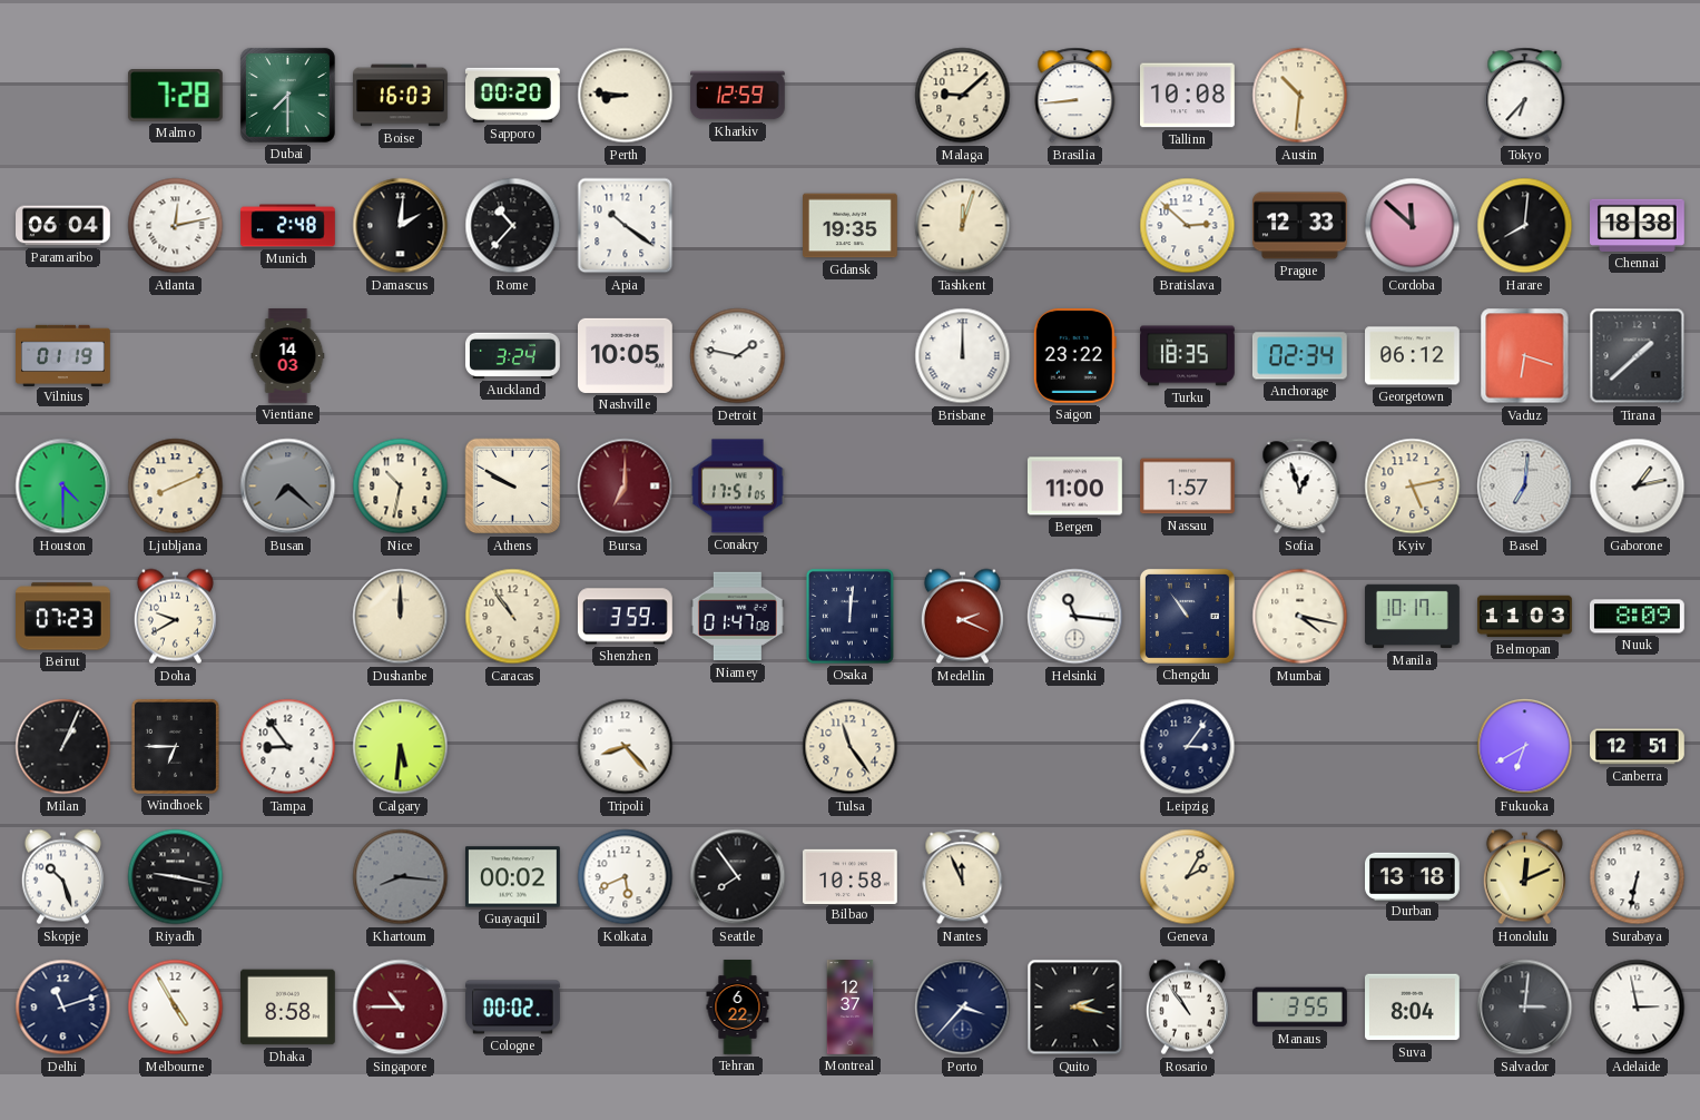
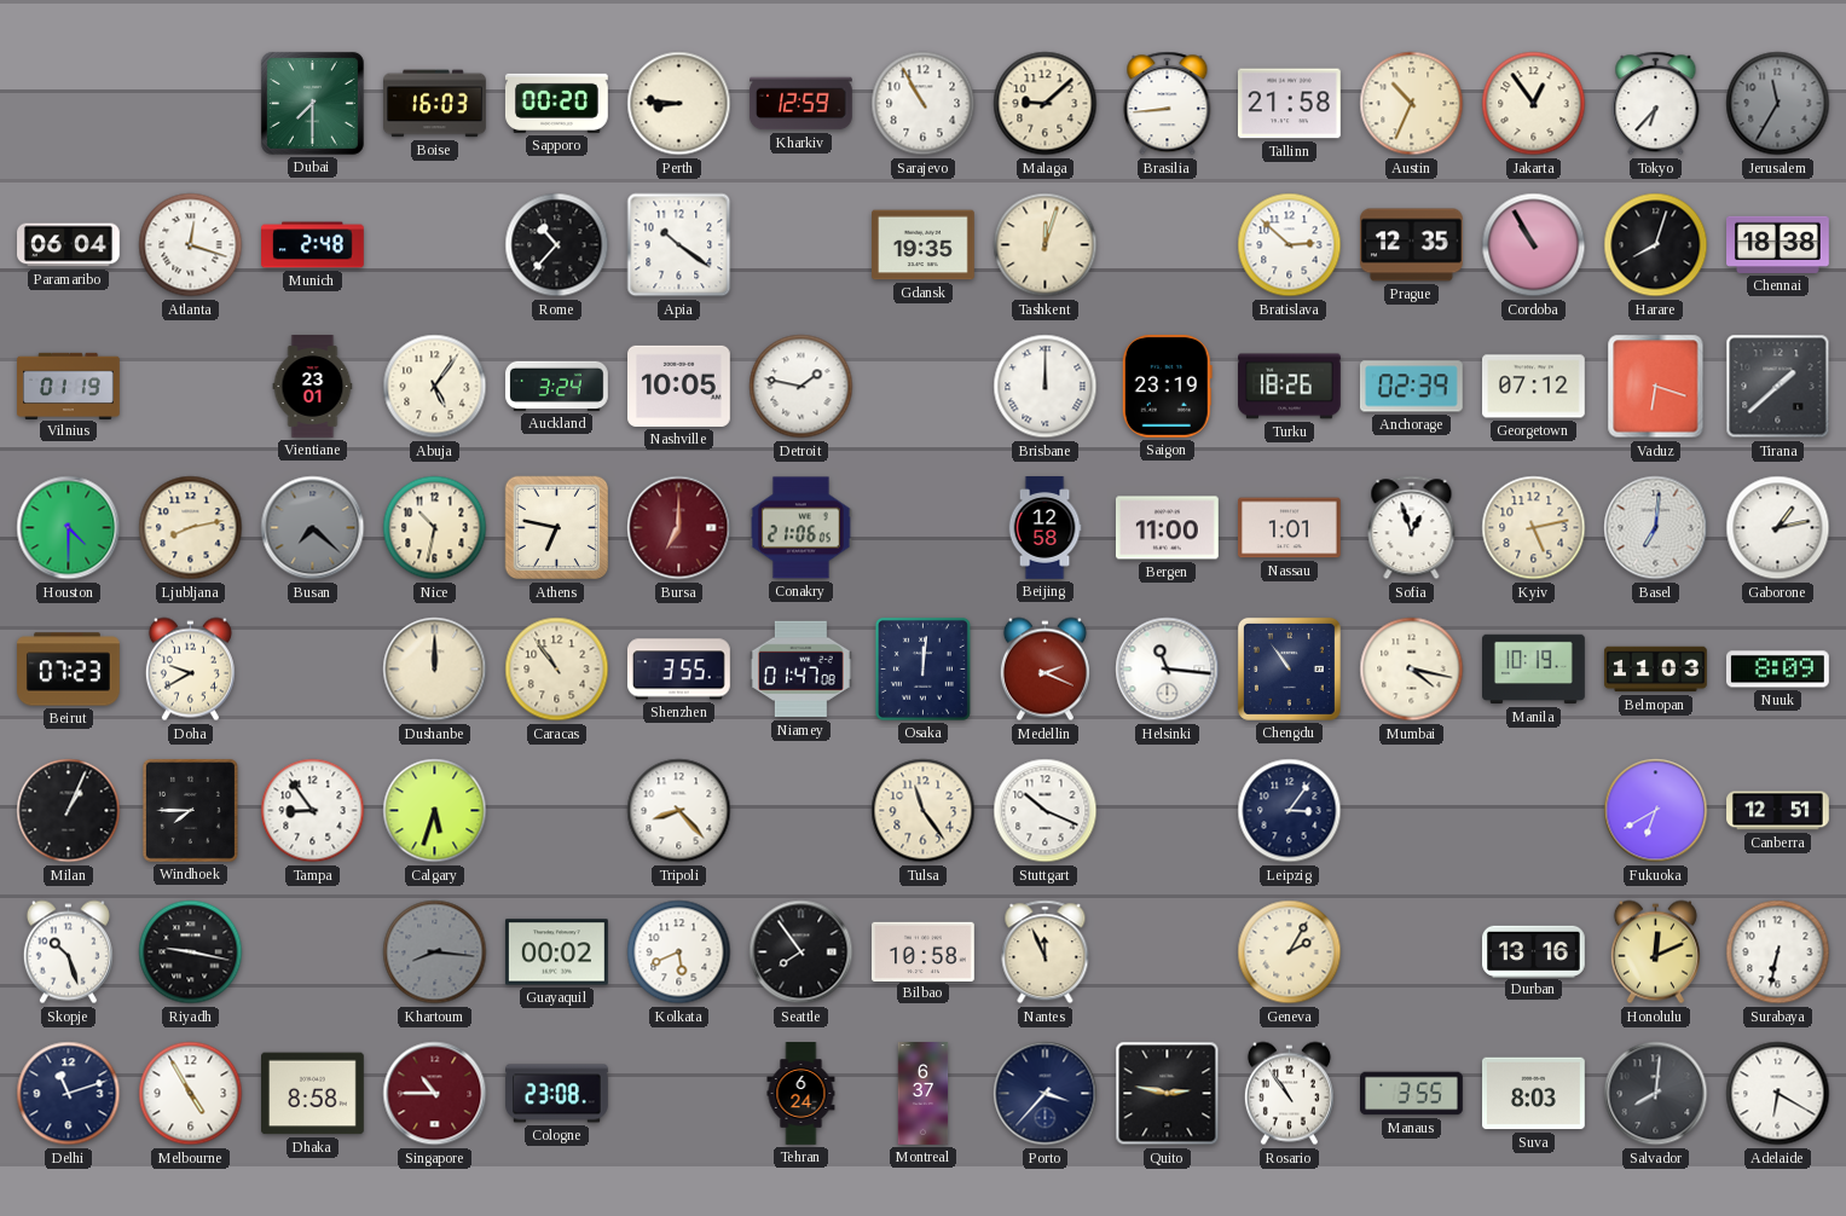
Malmo: 7:28 -> none (175, 96)
Sarajevo: none -> 10:55 (924, 104)
Tallinn: 10:08 -> 21:58 (1290, 104)
Austin: 10:31 -> 10:34 (1412, 104)
Jakarta: none -> 12:54 (1534, 104)
Jerusalem: none -> 11:35 (1778, 104)
Atlanta: 12:13 -> 12:18 (191, 245)
Damascus: 2:01 -> none (401, 226)
Prague: 12:33 -> 12:35 (1412, 245)
Cordoba: 11:52 -> 10:55 (1534, 245)
Harare: 8:01 -> 8:03 (1656, 245)
Vientiane: 14:03 -> 23:01 (313, 387)
Abuja: none -> 5:06 (435, 387)
Saigon: 23:22 -> 23:19 (1167, 386)
Turku: 18:35 -> 18:26 (1290, 387)
Anchorage: 02:34 -> 02:39 (1411, 387)
Georgetown: 06:12 -> 07:12 (1534, 387)
Ljubljana: 8:11 -> 8:13 (191, 528)
Athens: 9:50 -> 6:47 (557, 528)
Conakry: 17:51 -> 21:06 (802, 528)
Beijing: none -> 12:58 (1044, 528)
Nassau: 1:57 -> 1:01 (1290, 528)
Shenzhen: 3:59 -> 3:55 (679, 670)
Manila: 10:17 -> 10:19 (1534, 670)
Windhoek: 6:45 -> 7:45 (190, 810)
Calgary: 5:31 -> 5:33 (435, 811)
Stuttgart: none -> 10:19 (1046, 811)
Durban: 13:18 -> 13:16 (1534, 951)
Cologne: 00:02 -> 23:08 (557, 1094)
Tehran: 6:22 -> 6:24 (802, 1094)
Montreal: 12:37 -> 6:37 (924, 1094)
Quito: 2:17 -> 2:47 (1168, 1094)
Suva: 8:04 -> 8:03 (1534, 1094)
Salvador: 3:01 -> 8:01 (1656, 1094)
Adelaide: 2:58 -> 6:20 (1778, 1094)
